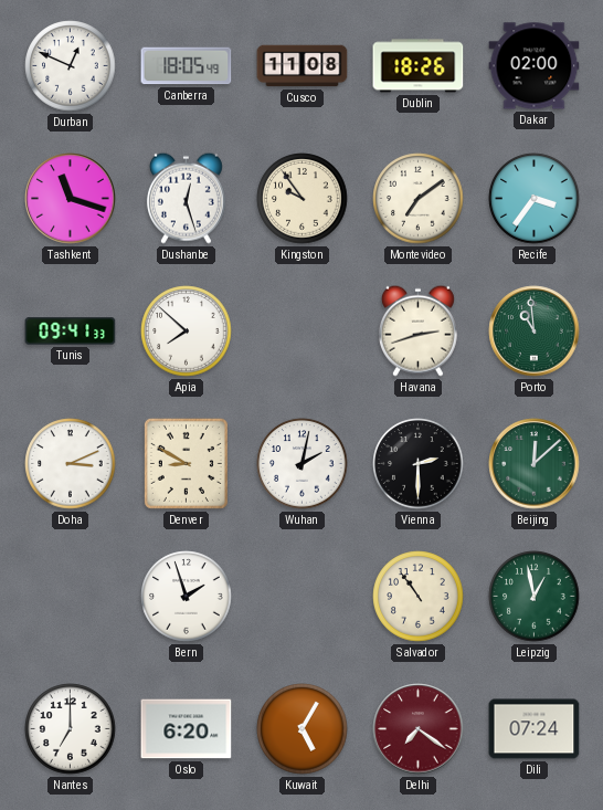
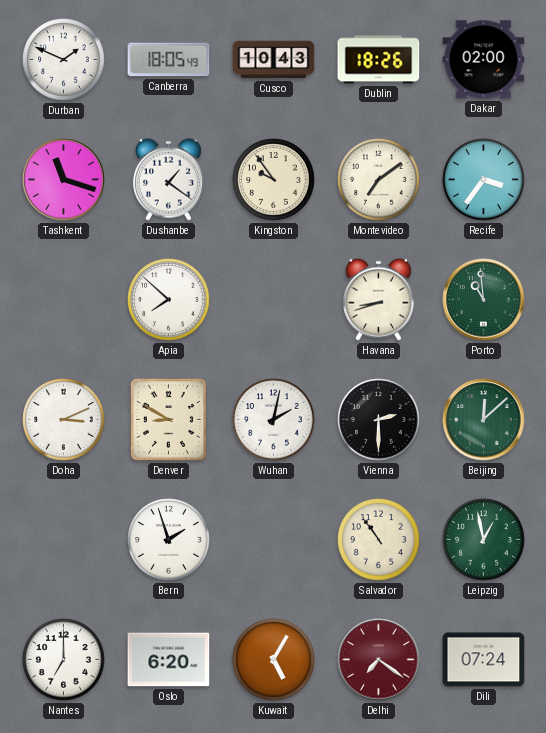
Durban: 12:49 -> 1:49 (64, 60)
Cusco: 11:08 -> 10:43 (274, 60)
Dushanbe: 12:27 -> 1:21 (168, 179)
Tunis: 09:41 -> none (71, 332)
Havana: 2:42 -> 8:42 (378, 299)
